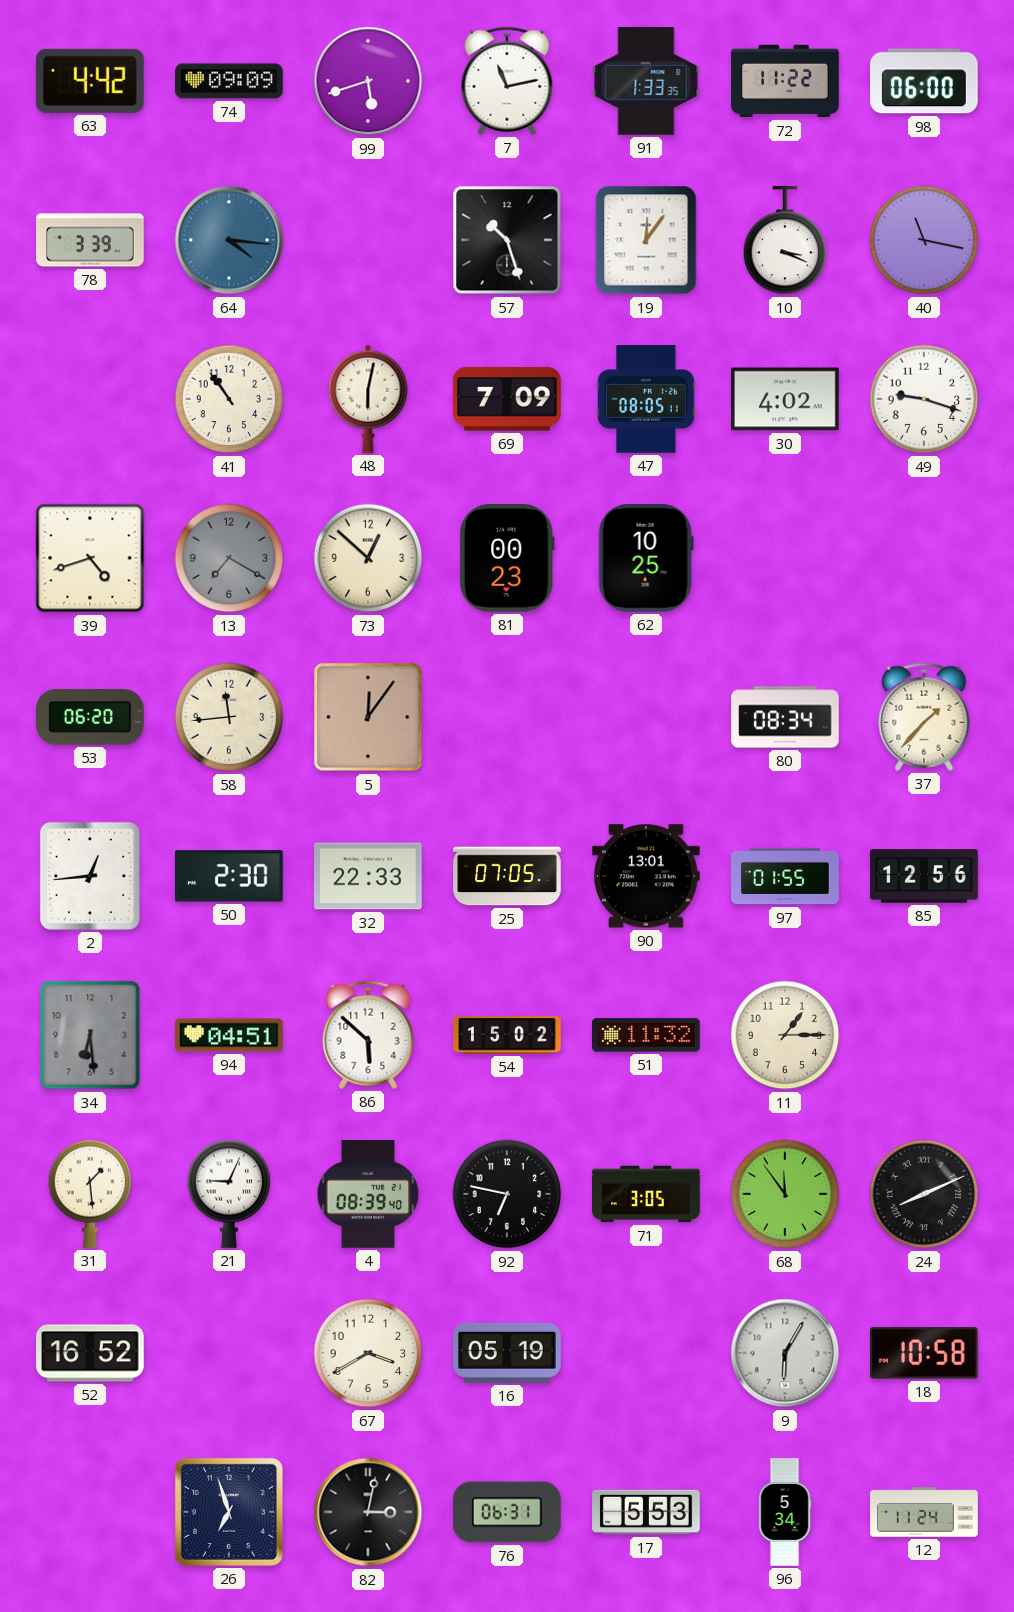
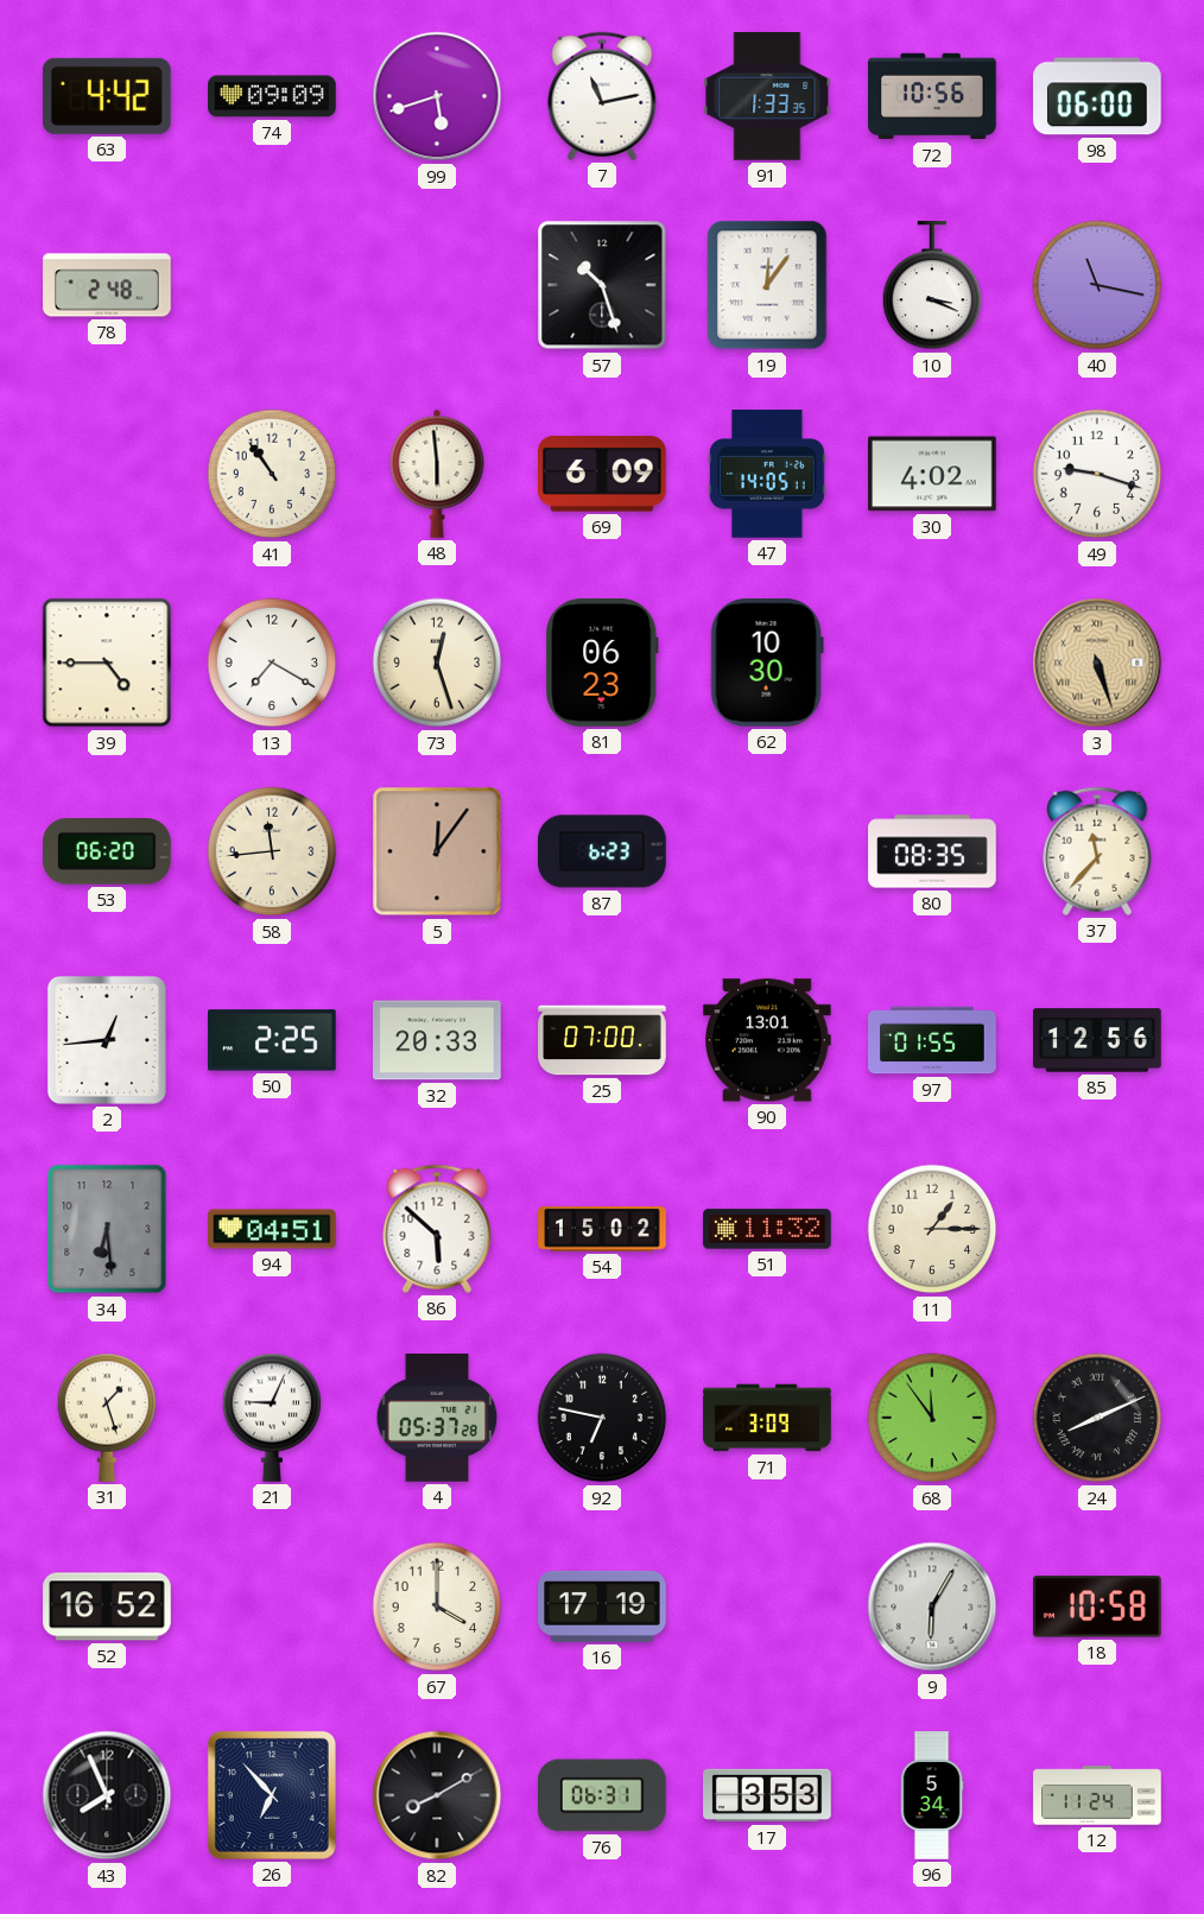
72: 11:22 -> 10:56 (932, 96)
78: 3:39 -> 2:48 (107, 285)
64: 4:16 -> none (229, 240)
48: 6:02 -> 5:59 (437, 474)
69: 7:09 -> 6:09 (603, 474)
47: 08:05 -> 14:05 (767, 474)
39: 4:42 -> 4:45 (107, 663)
13 dial: grey -> white (272, 663)
73: 12:52 -> 12:27 (437, 663)
81: 00:23 -> 06:23 (602, 664)
62: 10:25 -> 10:30 (767, 664)
3: none -> 5:27 (1097, 663)
87: none -> 6:23 (603, 851)
80: 08:34 -> 08:35 (932, 851)
37: 1:37 -> 11:37 (1097, 851)
50: 2:30 -> 2:25 (273, 1040)
32: 22:33 -> 20:33 (437, 1040)
25: 07:05 -> 07:00 (602, 1040)
31: 1:29 -> 1:27 (107, 1418)
4: 08:39 -> 05:37 (437, 1418)
71: 3:05 -> 3:09 (767, 1418)
67: 3:40 -> 4:00 (437, 1606)
16: 05:19 -> 17:19 (602, 1606)
43: none -> 7:56 (107, 1795)
26: 6:57 -> 6:53 (272, 1795)
82: 3:02 -> 8:10 (437, 1795)
17: 5:53 -> 3:53 (767, 1795)
